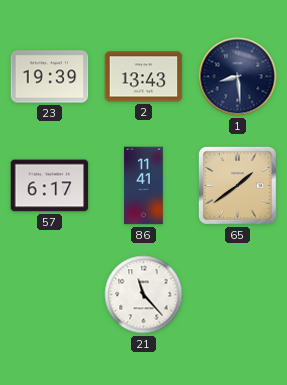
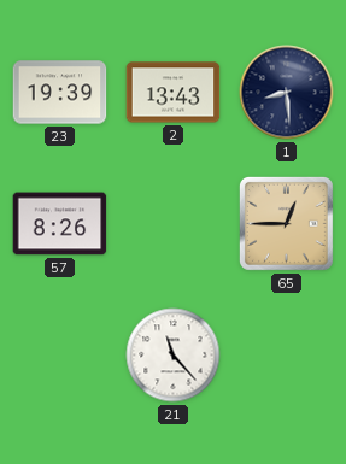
57: 6:17 -> 8:26 (60, 224)
86: 11:41 -> none (144, 186)
65: 1:39 -> 12:45 (286, 223)
